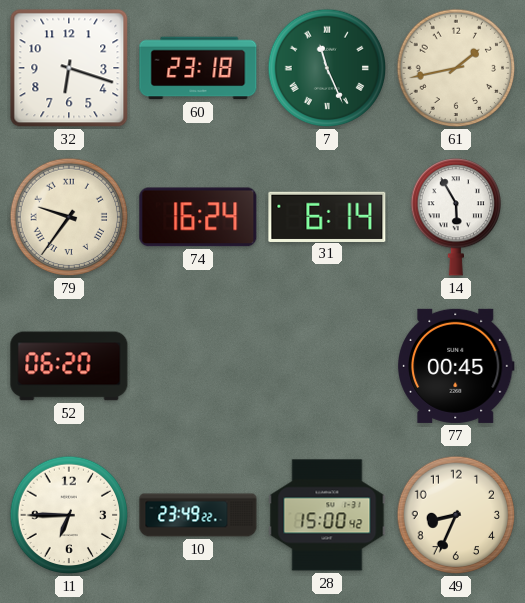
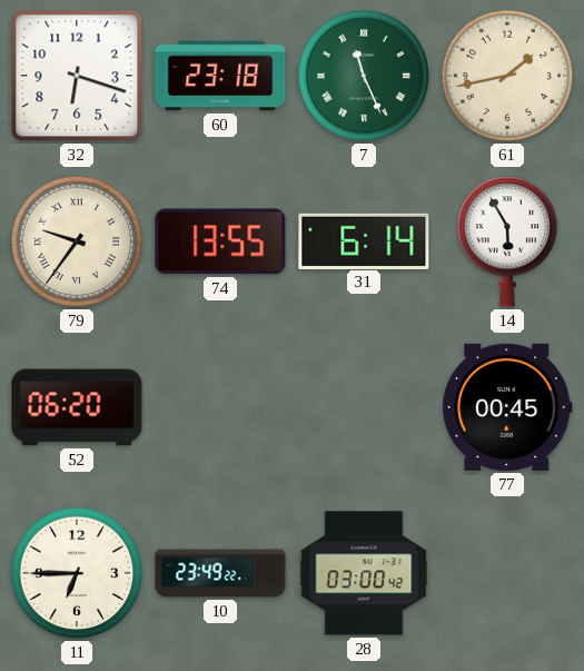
74: 16:24 -> 13:55 (220, 241)
28: 15:00 -> 03:00 (364, 573)
49: 8:34 -> none (456, 515)
